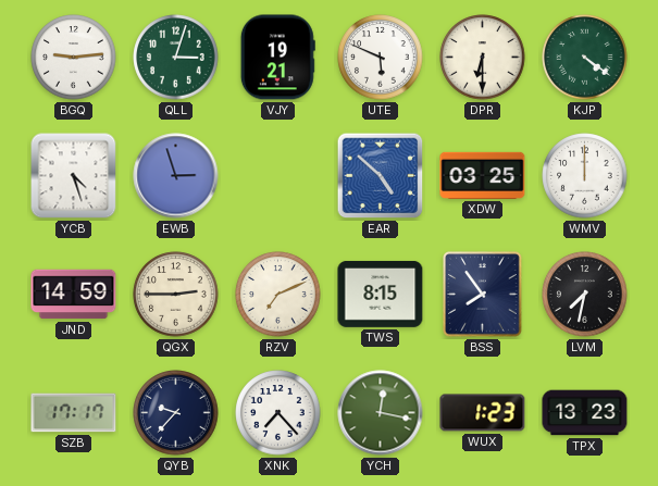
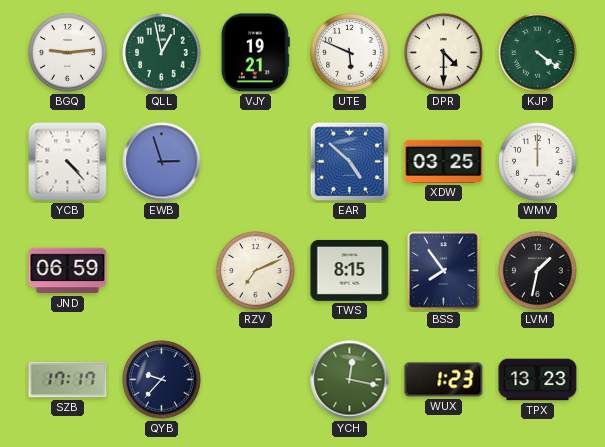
QLL: 3:03 -> 12:58 (162, 53)
DPR: 6:30 -> 4:30 (444, 53)
YCB: 4:27 -> 4:23 (68, 162)
JND: 14:59 -> 06:59 (68, 271)
QGX: 2:45 -> none (176, 295)
LVM: 7:32 -> 1:32 (538, 271)
XNK: 7:23 -> none (278, 413)
